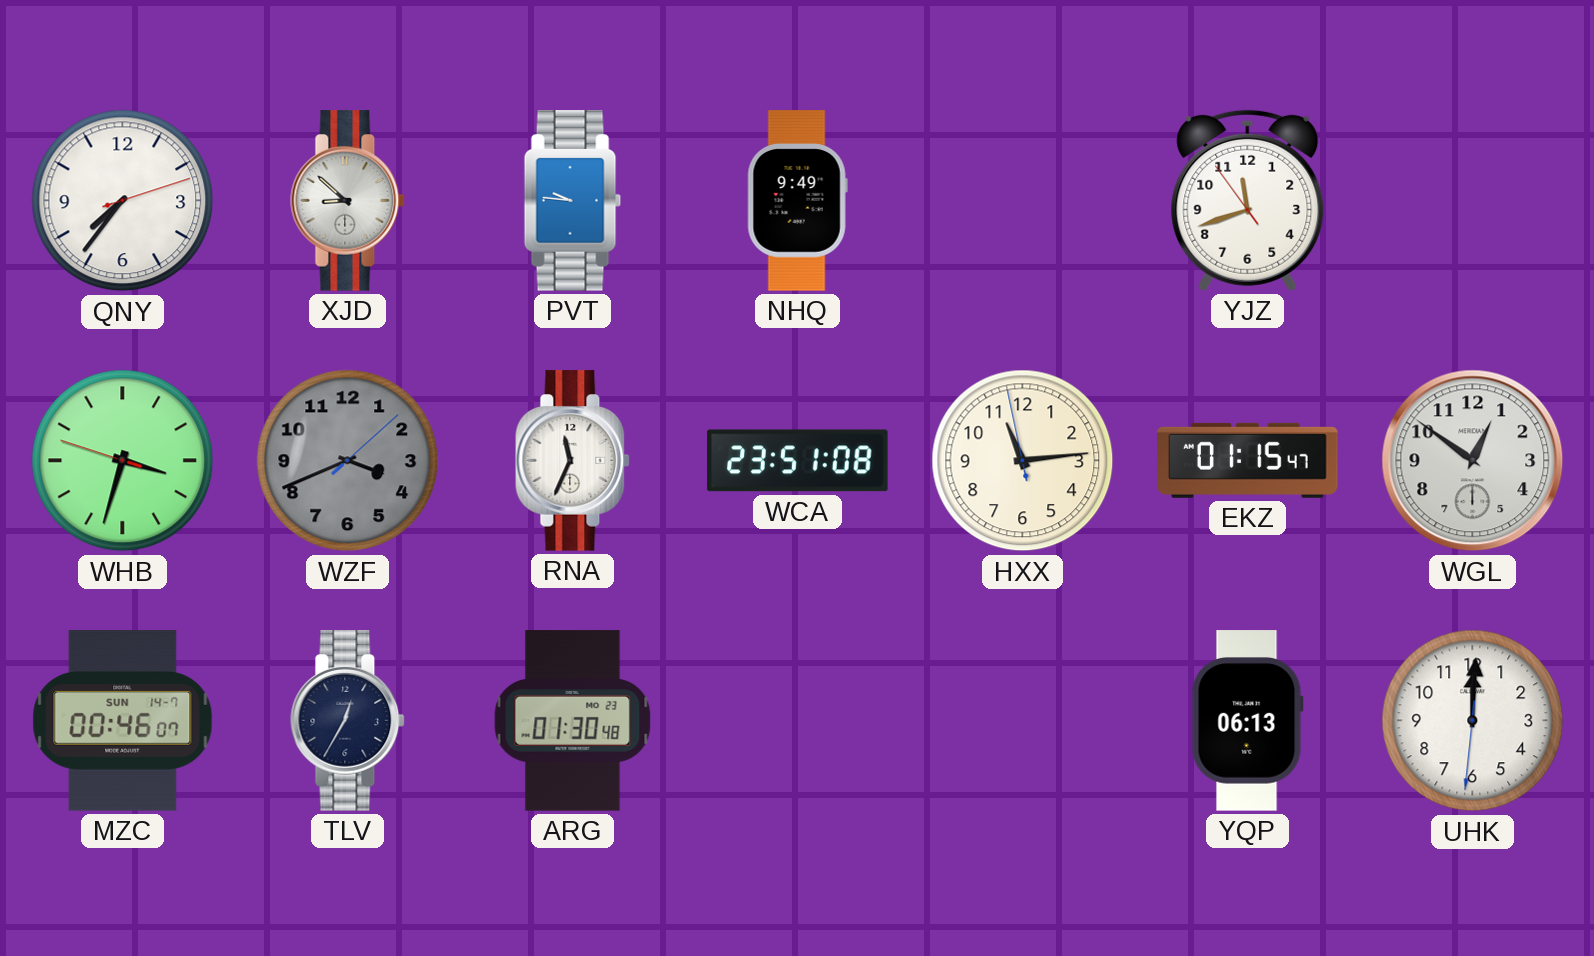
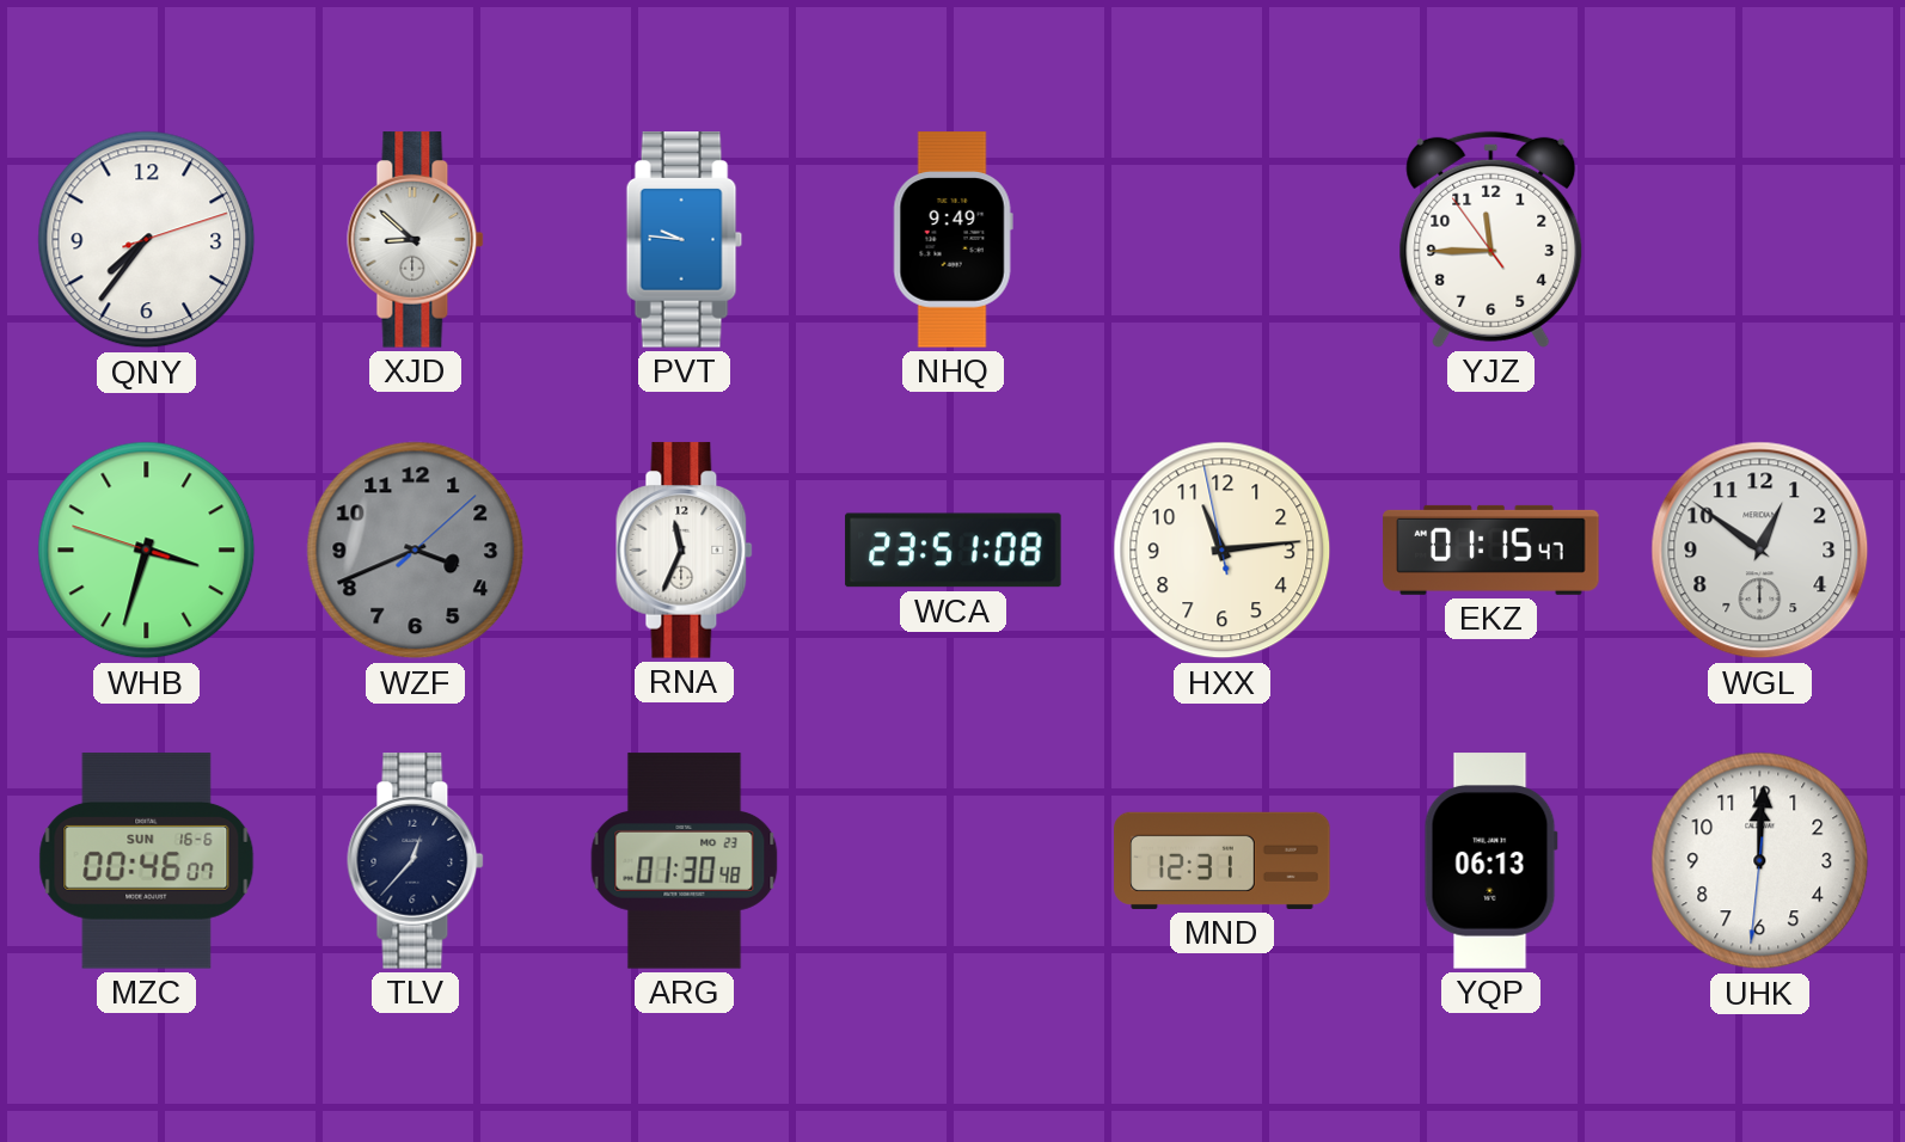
YJZ: 11:41 -> 11:44 (1491, 239)
MZC date: SUN 14-7 -> SUN 16-6 (147, 861)
TLV: 12:35 -> 12:37 (416, 861)
MND: none -> 12:31 (1223, 860)
